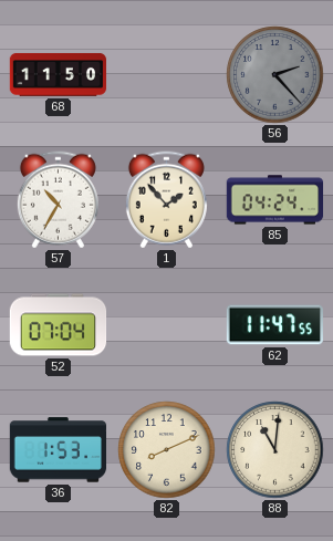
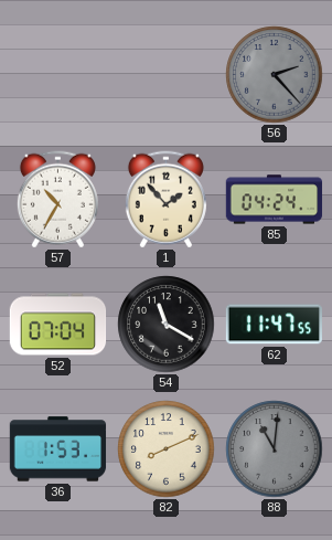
68: 11:50 -> none (59, 74)
54: none -> 11:20 (167, 325)
88 dial: cream -> grey (275, 449)
